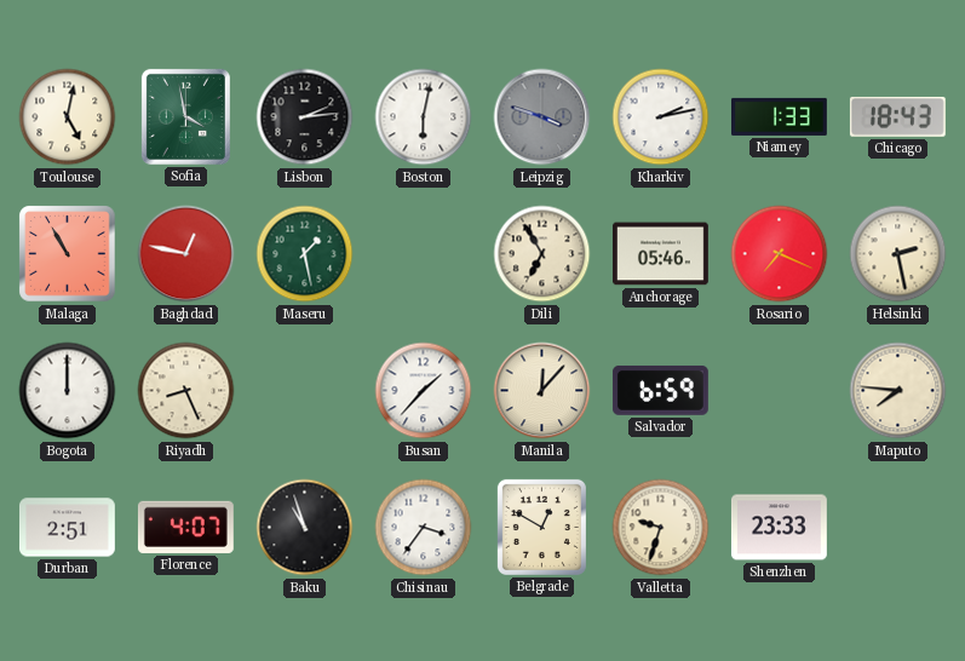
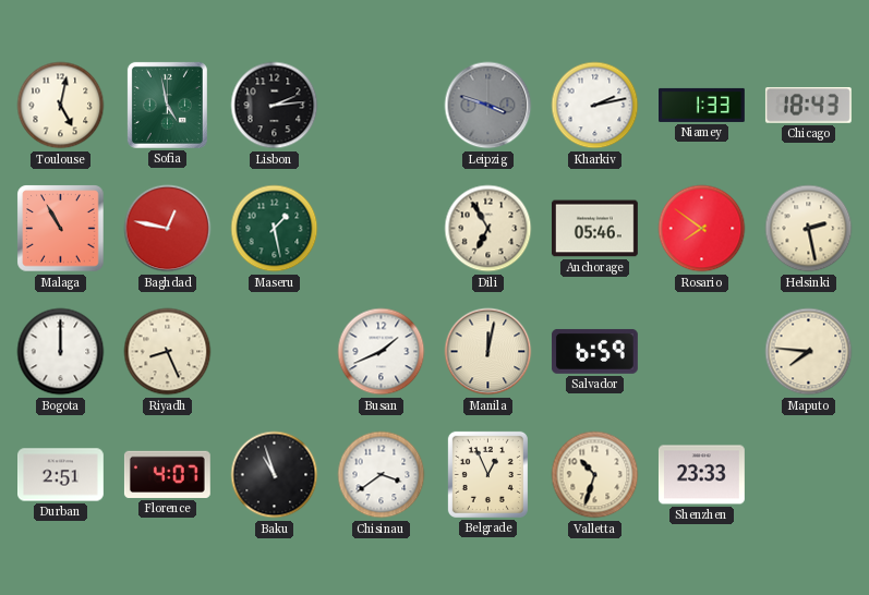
Sofia: 3:58 -> 4:58 (167, 105)
Boston: 6:02 -> none (424, 117)
Rosario: 7:19 -> 7:51 (702, 229)
Busan: 1:37 -> 1:41 (382, 352)
Manila: 12:07 -> 12:02 (488, 352)
Chisinau: 3:36 -> 3:39 (382, 475)
Belgrade: 12:50 -> 12:56 (487, 474)
Valletta: 9:33 -> 10:33 (595, 475)
